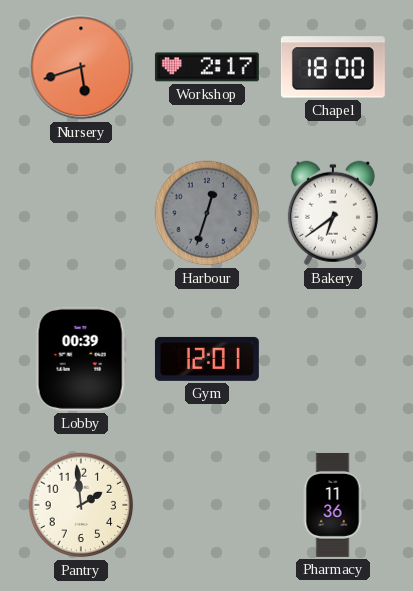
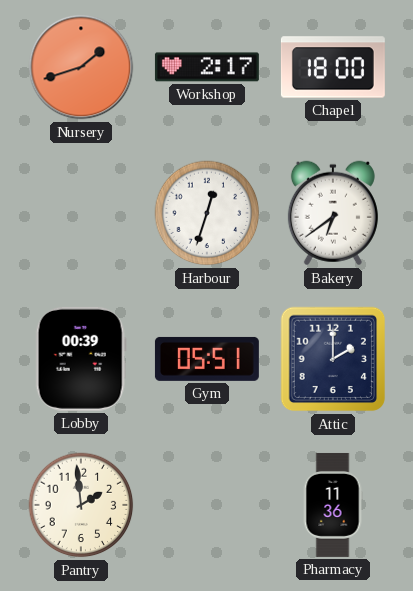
Nursery: 5:42 -> 1:42 (81, 67)
Harbour dial: grey -> white (207, 213)
Gym: 12:01 -> 05:51 (207, 359)
Attic: none -> 2:00 (333, 359)
